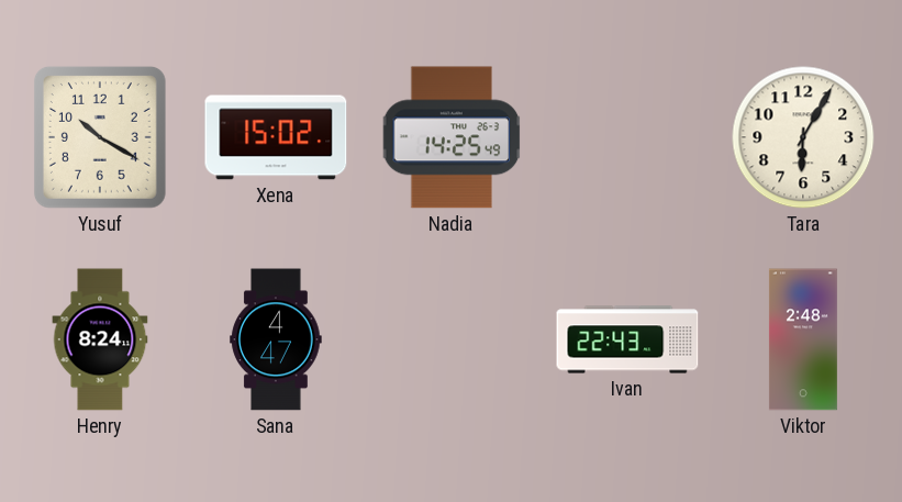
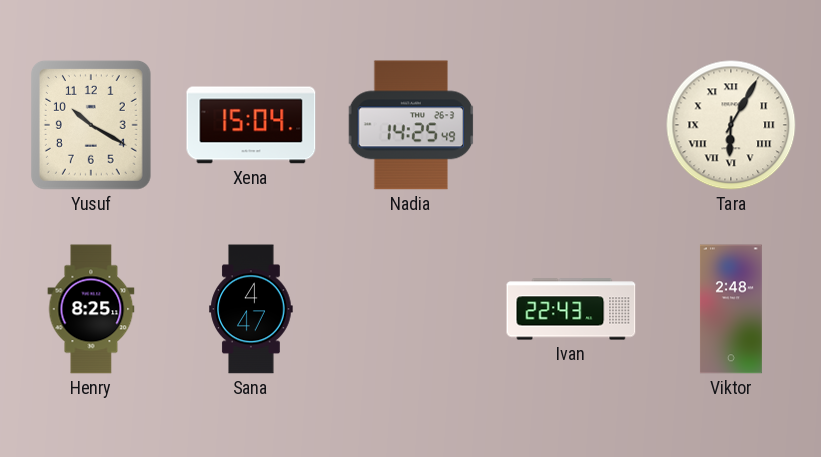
Xena: 15:02 -> 15:04 (251, 125)
Tara numerals: Arabic -> Roman (731, 125)
Henry: 8:24 -> 8:25 (91, 309)
